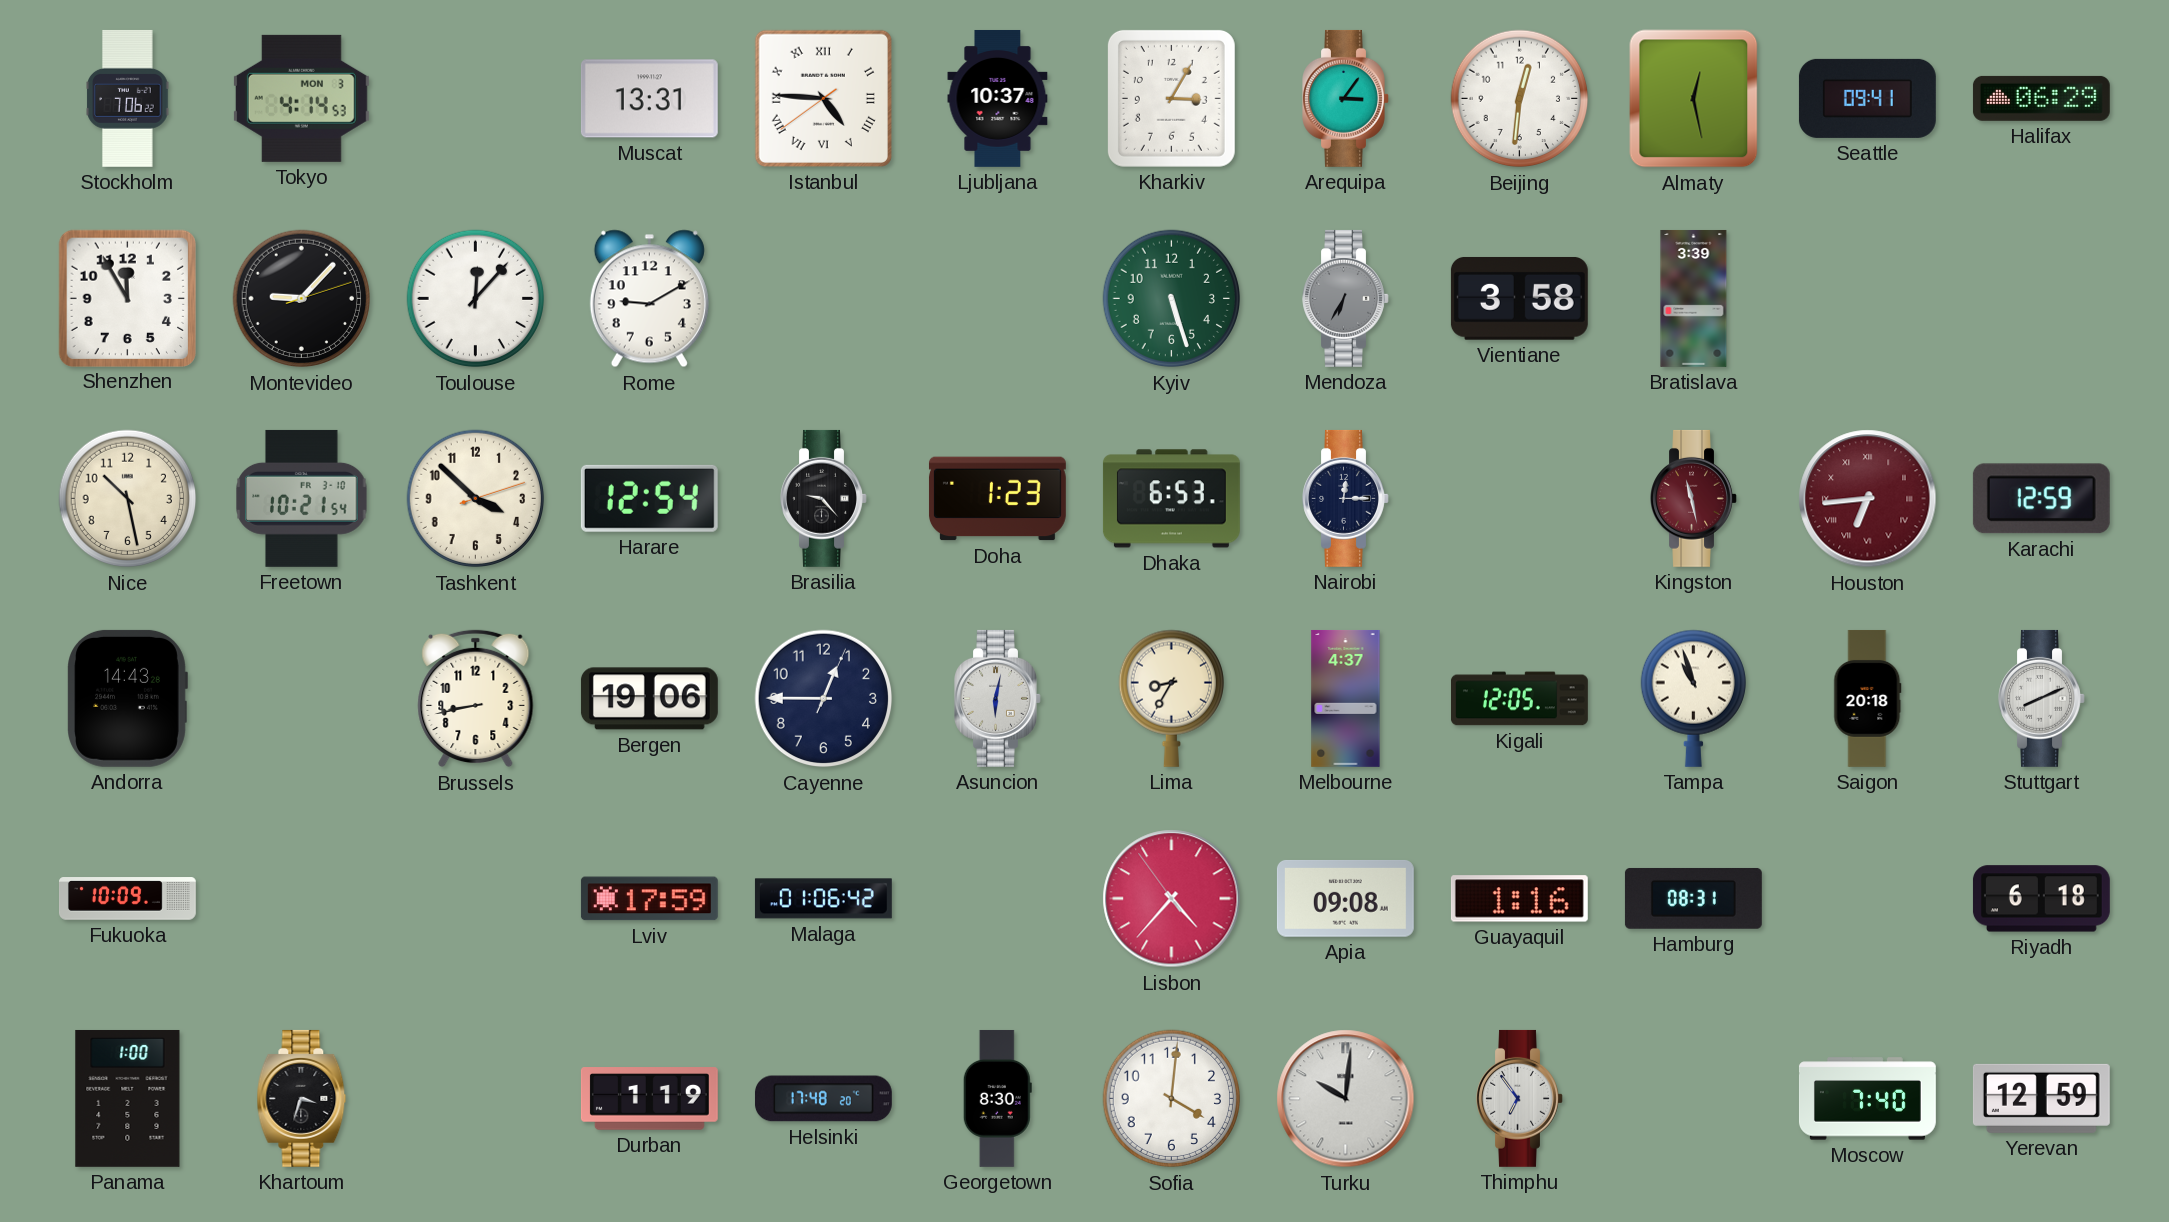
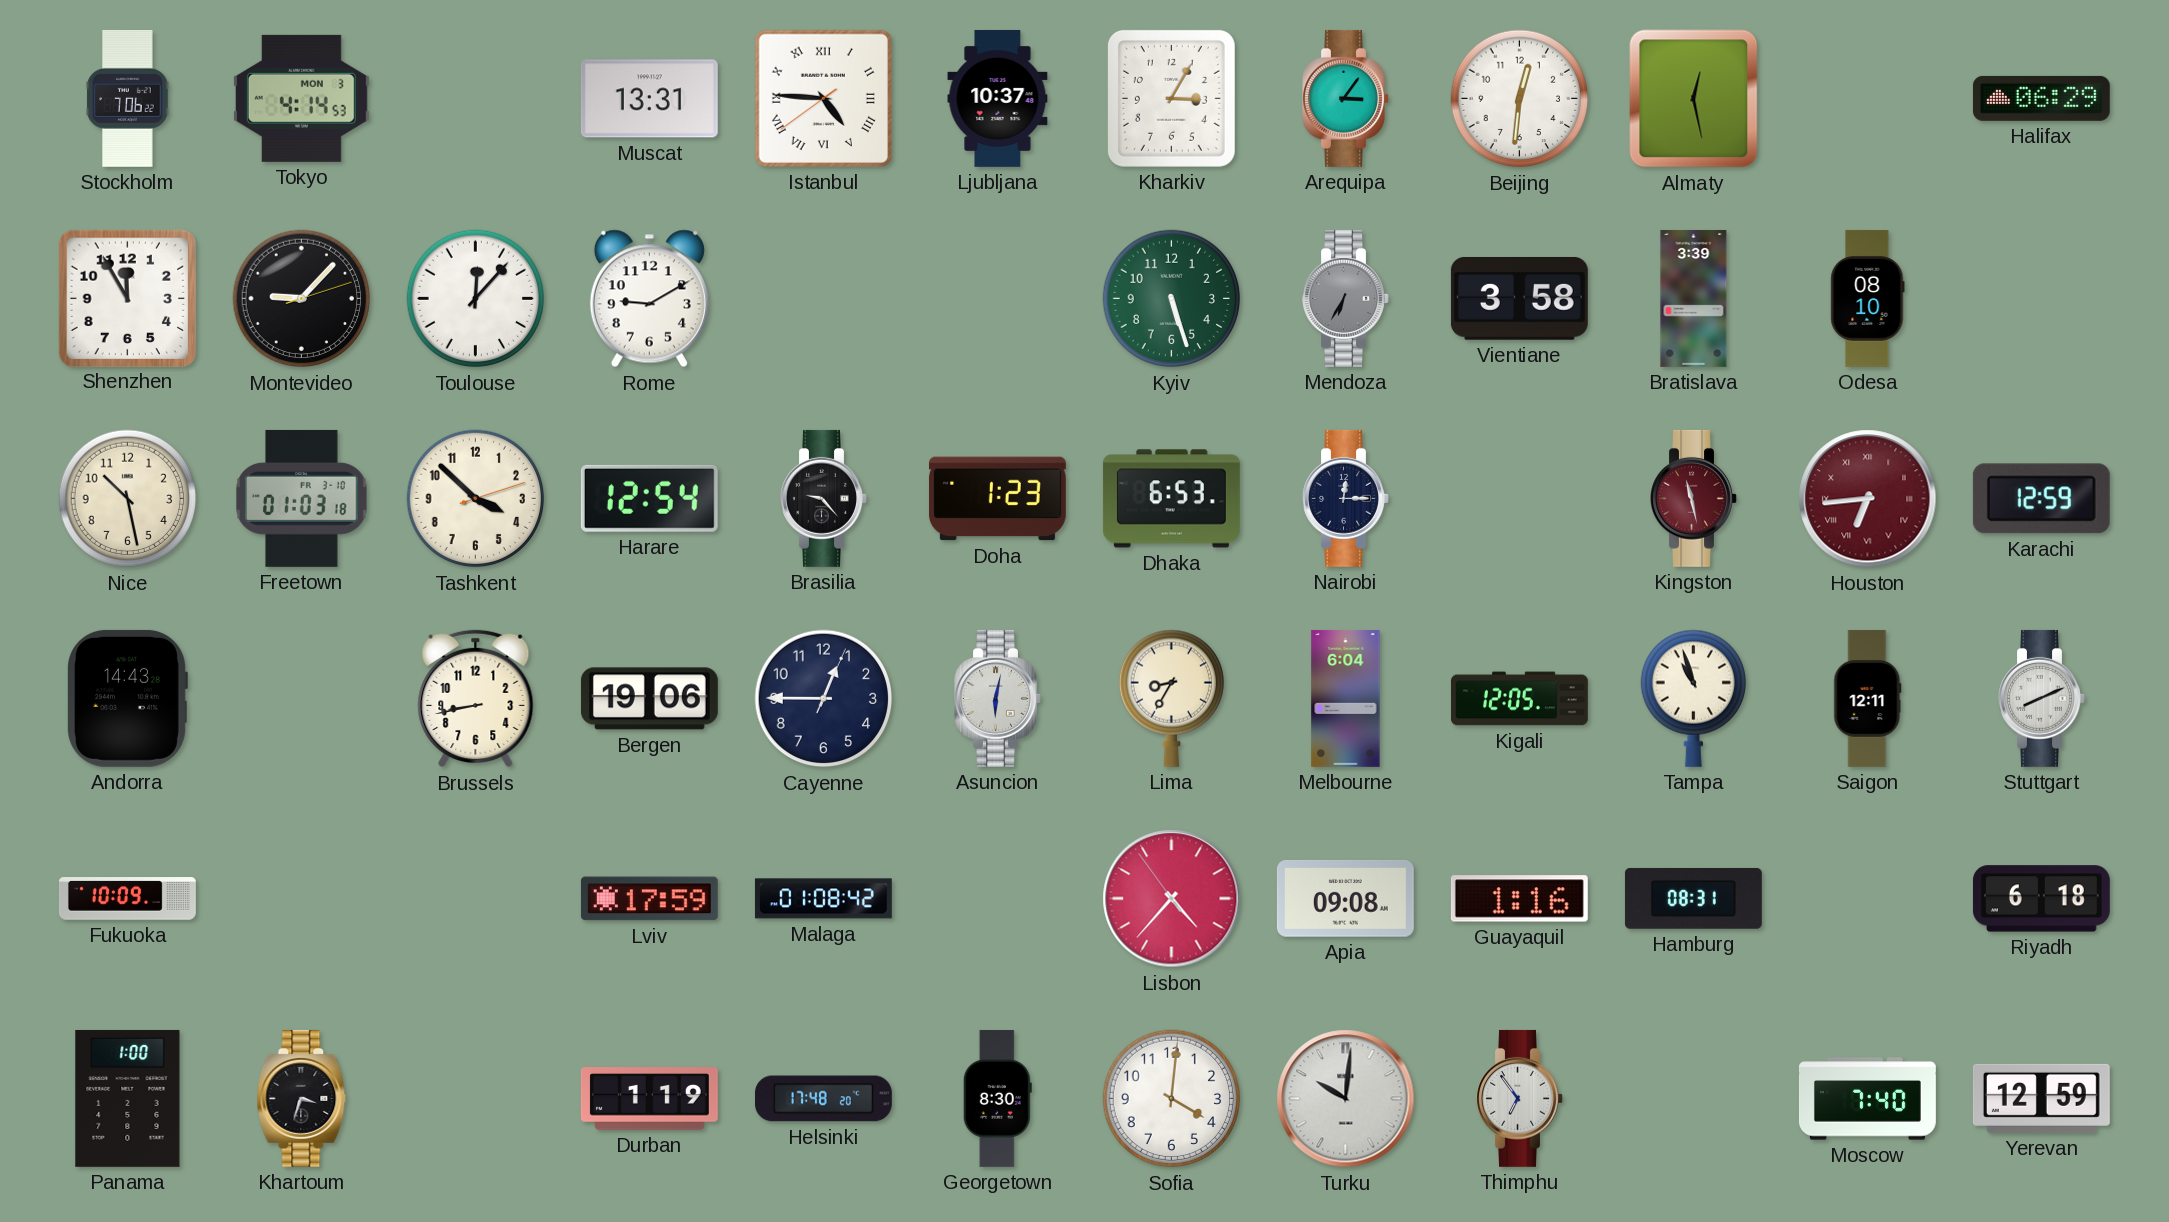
Seattle: 09:41 -> none (1867, 98)
Odesa: none -> 08:10 (1868, 298)
Freetown: 10:21 -> 01:03 (302, 498)
Melbourne: 4:37 -> 6:04 (1346, 698)
Saigon: 20:18 -> 12:11 (1868, 698)
Malaga: 01:06 -> 01:08 (823, 899)
